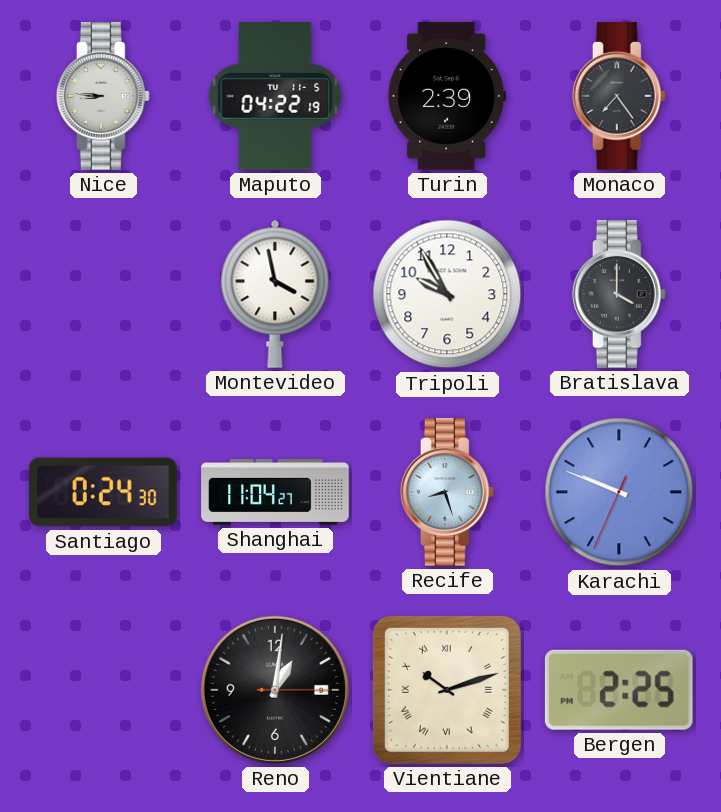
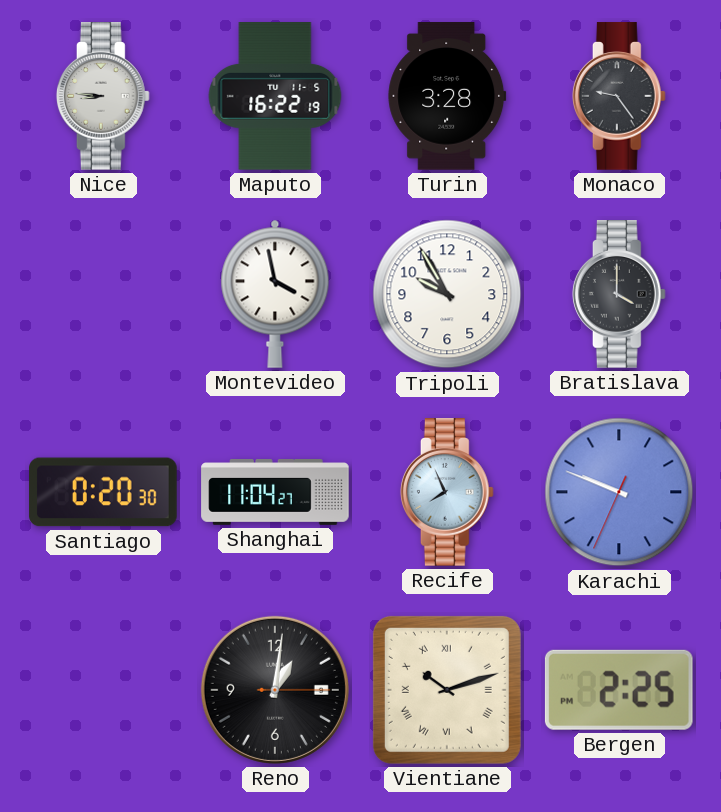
Maputo: 04:22 -> 16:22 (275, 96)
Turin: 2:39 -> 3:28 (447, 96)
Monaco: 7:24 -> 9:24 (619, 96)
Santiago: 0:24 -> 0:20 (103, 492)
Recife: 8:27 -> 7:56 (447, 492)
